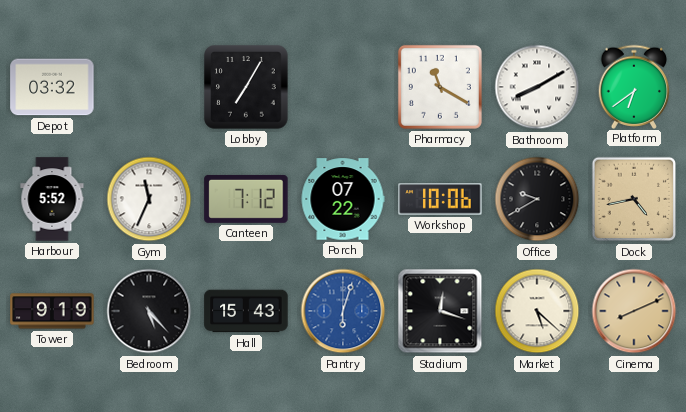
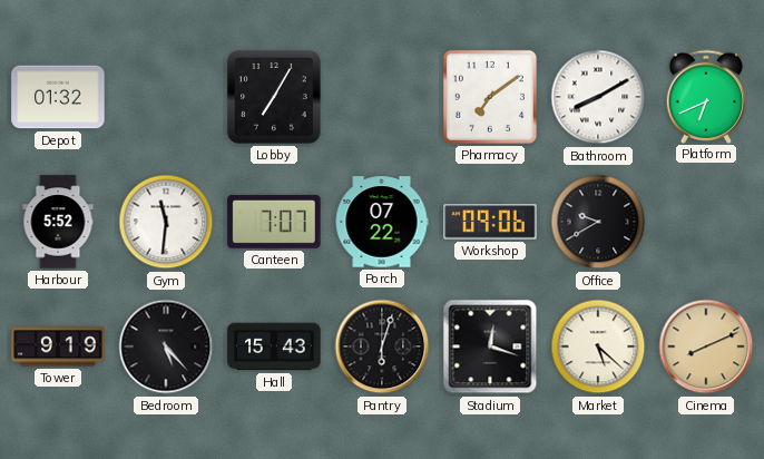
Depot: 03:32 -> 01:32 (58, 97)
Pharmacy: 11:20 -> 7:09 (490, 97)
Platform: 6:39 -> 6:41 (706, 96)
Gym: 11:34 -> 11:31 (166, 222)
Canteen: 7:12 -> 7:07 (274, 222)
Workshop: 10:06 -> 09:06 (490, 222)
Dock: 4:43 -> none (634, 199)
Pantry dial: blue -> black (382, 346)
